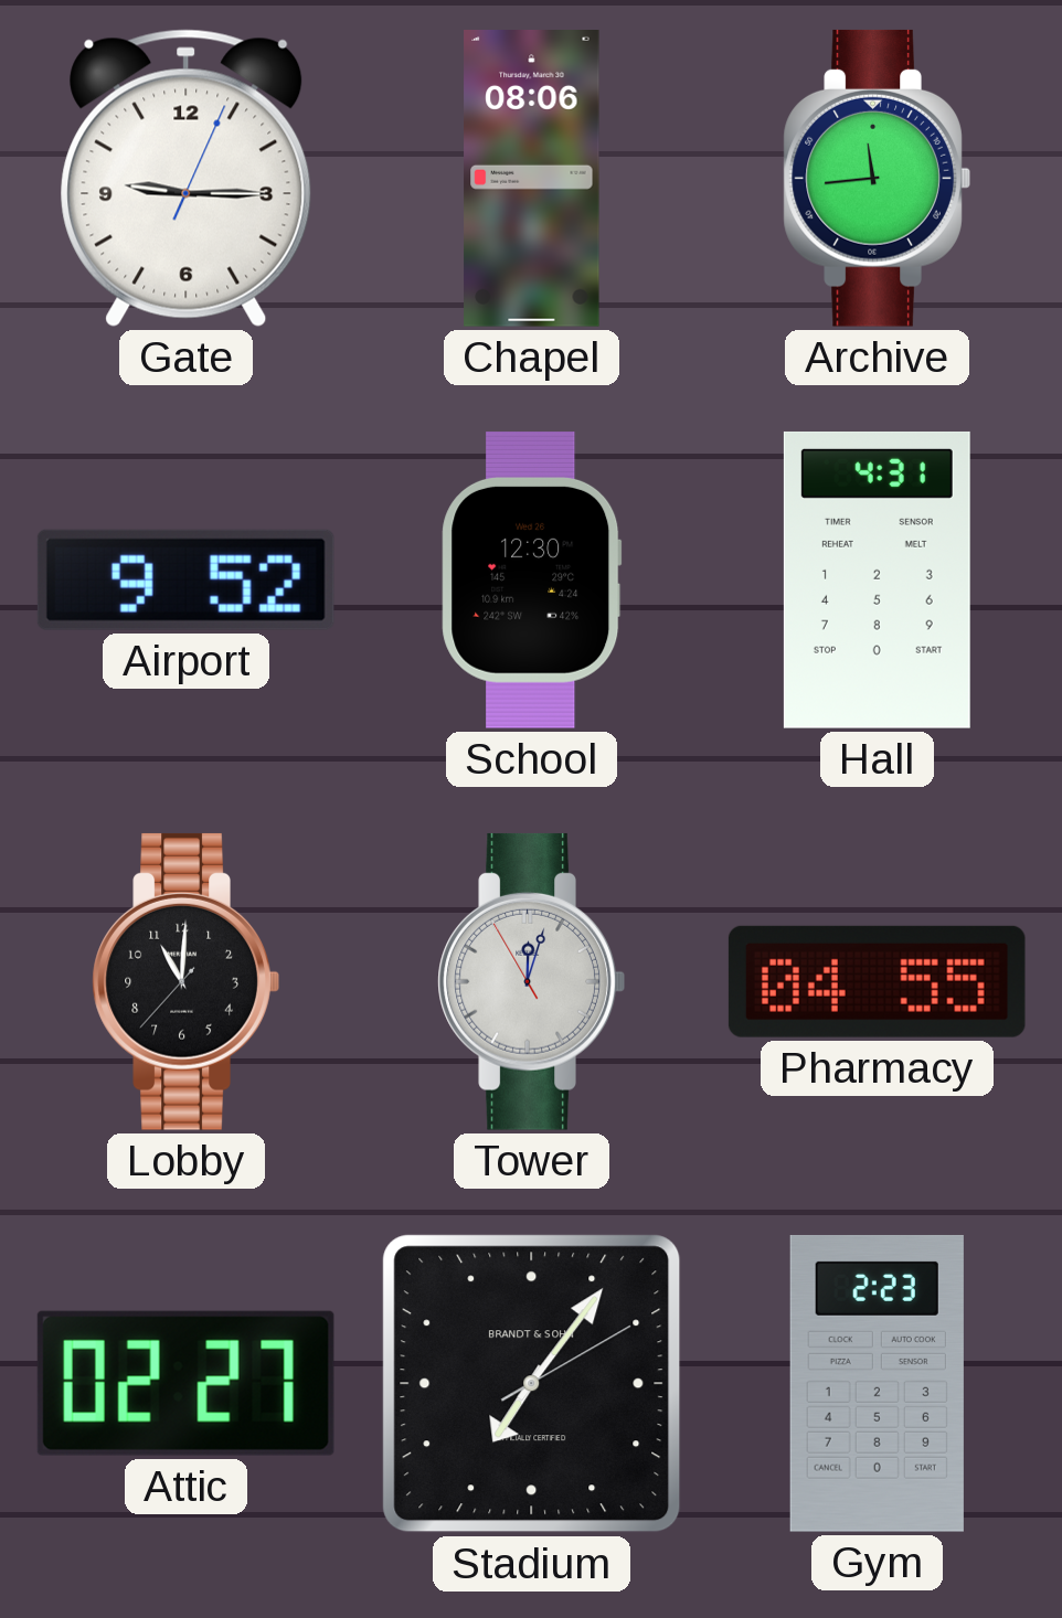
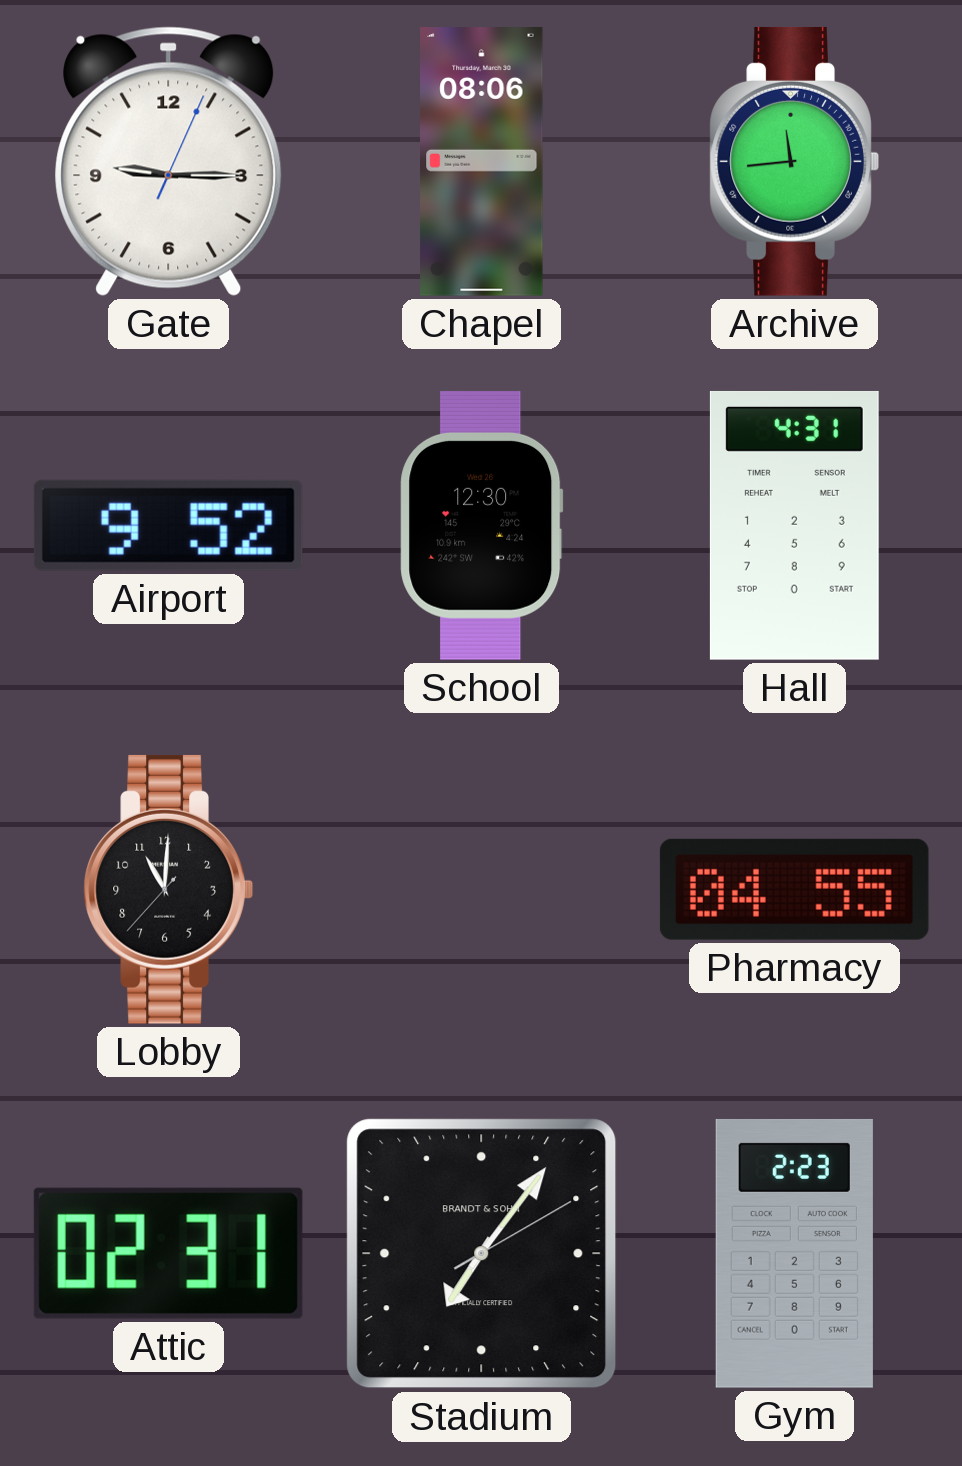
Tower: 12:02 -> none (531, 981)
Attic: 02:27 -> 02:31 (168, 1253)
